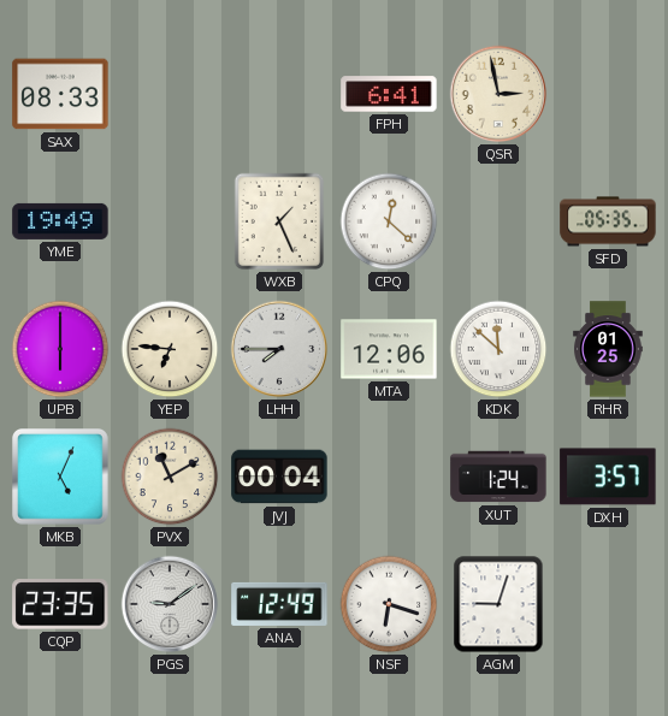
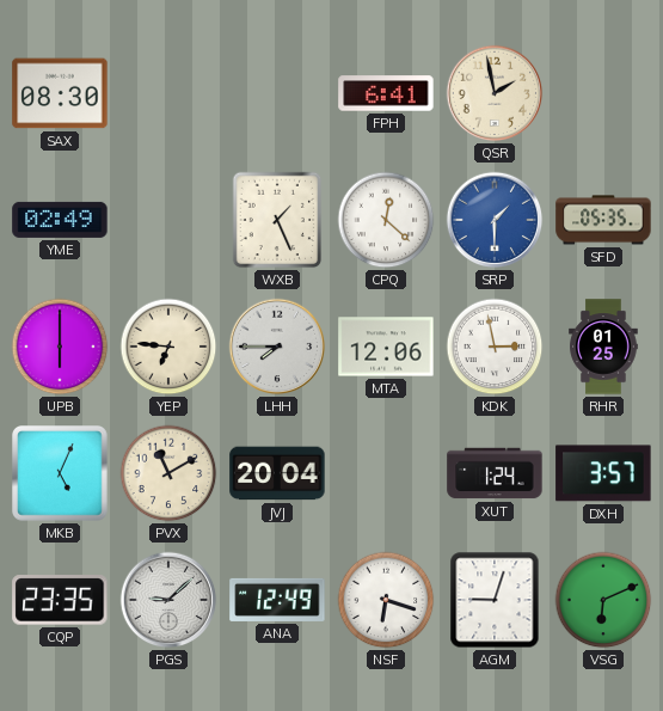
SAX: 08:33 -> 08:30 (60, 93)
QSR: 2:58 -> 1:58 (495, 93)
YME: 19:49 -> 02:49 (60, 220)
SRP: none -> 1:30 (495, 220)
KDK: 11:52 -> 2:58 (495, 347)
JVJ: 00:04 -> 20:04 (277, 473)
PGS: 9:09 -> 9:08 (168, 600)
VSG: none -> 6:11 (603, 600)
